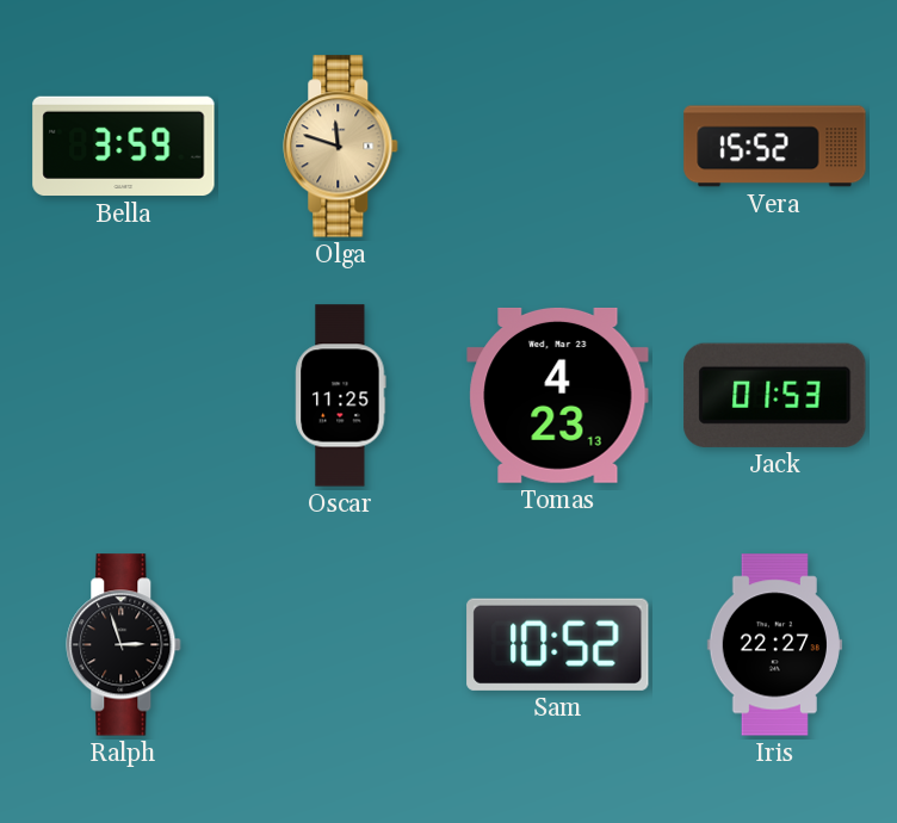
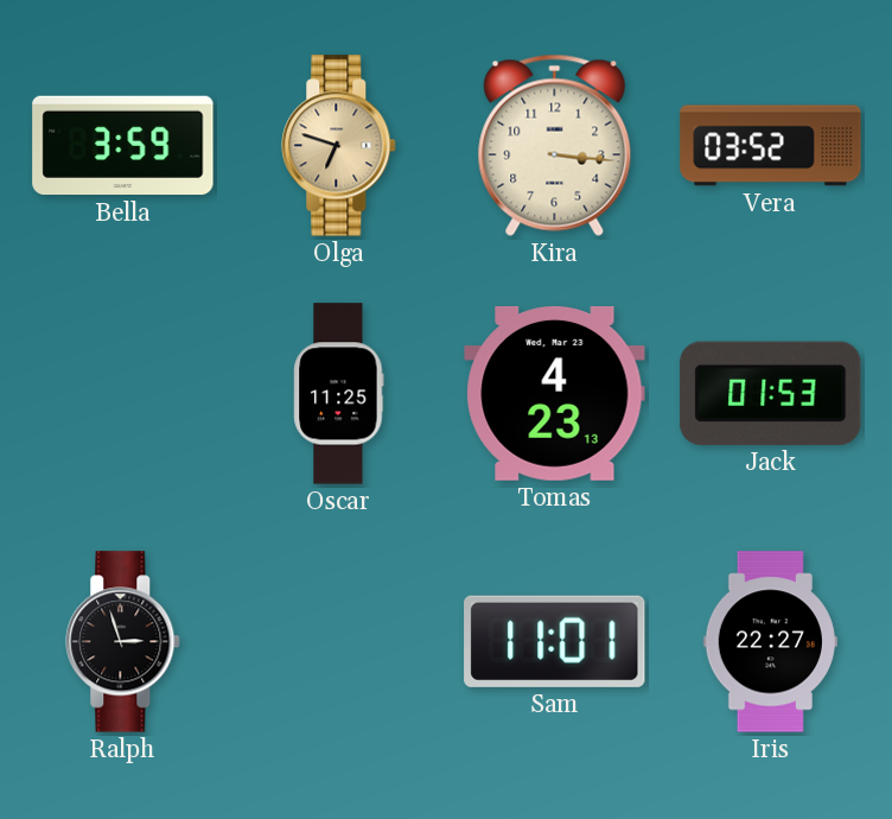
Olga: 11:48 -> 6:48 (339, 146)
Kira: none -> 3:16 (555, 145)
Vera: 15:52 -> 03:52 (771, 146)
Sam: 10:52 -> 11:01 (555, 641)
